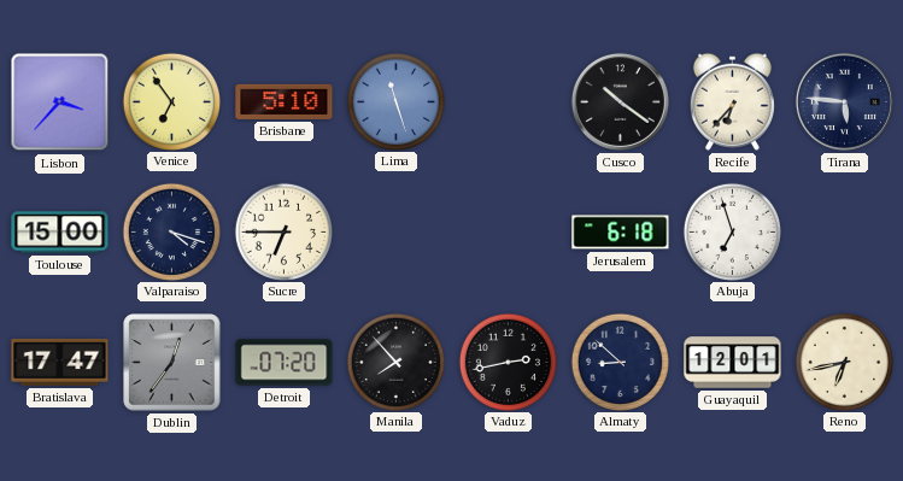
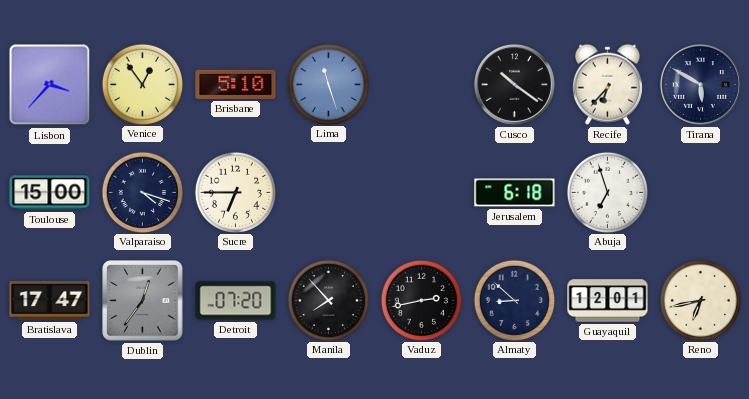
Venice: 6:54 -> 12:54 (142, 84)
Tirana: 5:46 -> 5:50 (700, 84)
